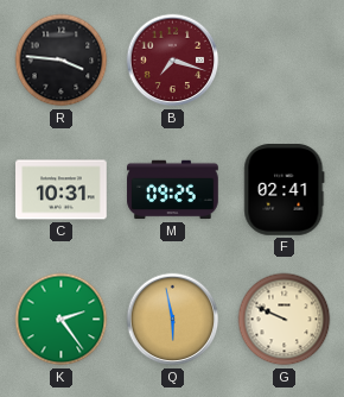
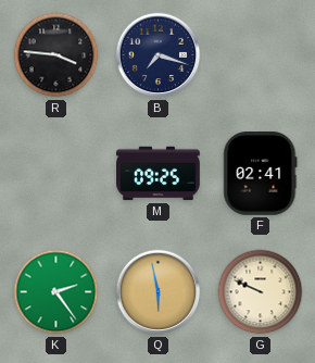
B dial: burgundy -> navy (159, 55)
C: 10:31 -> none (62, 190)
